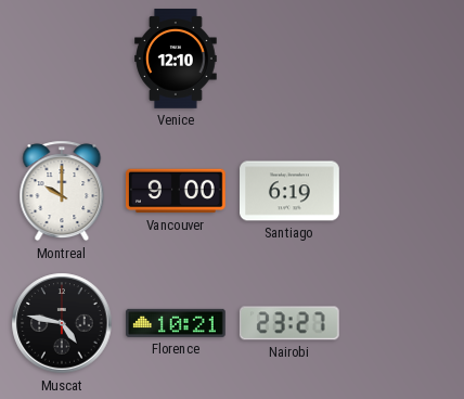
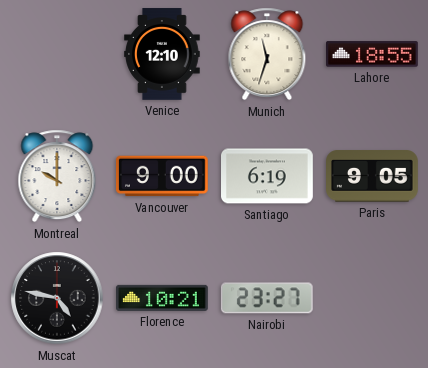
Munich: none -> 11:33 (267, 54)
Lahore: none -> 18:55 (373, 54)
Paris: none -> 9:05 (373, 176)
